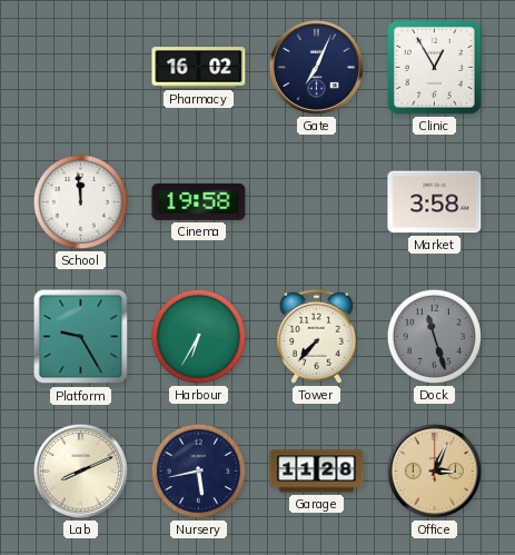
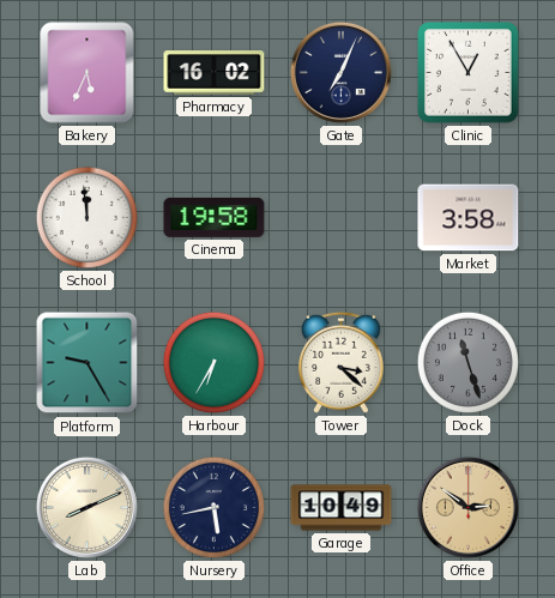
Bakery: none -> 5:34 (88, 73)
Tower: 7:37 -> 3:22 (340, 362)
Garage: 11:28 -> 10:49 (342, 508)
Office: 3:04 -> 2:51 (467, 507)
